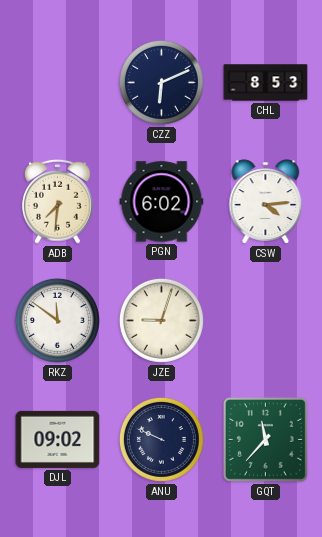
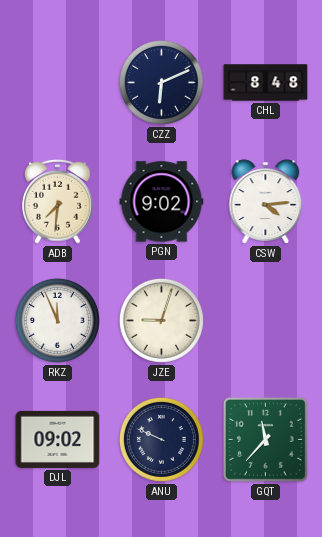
CHL: 8:53 -> 8:48 (266, 83)
PGN: 6:02 -> 9:02 (162, 202)
RKZ: 11:51 -> 11:56 (57, 320)
